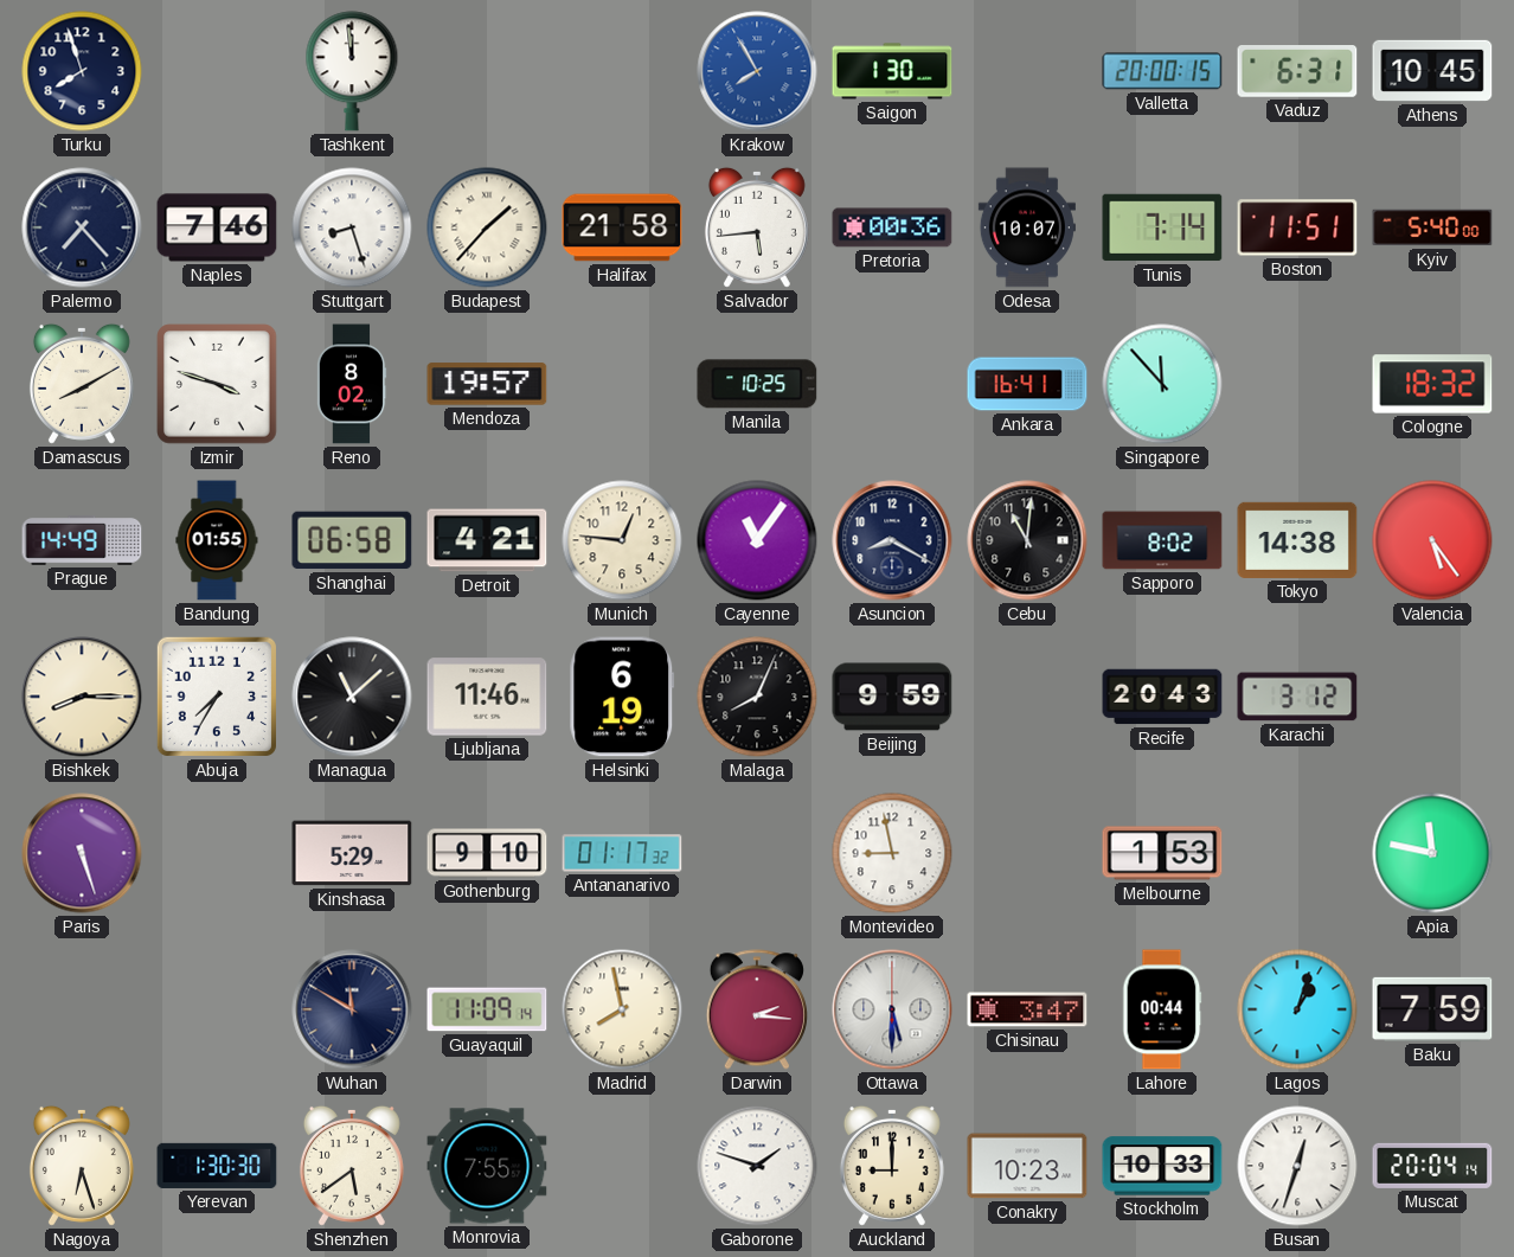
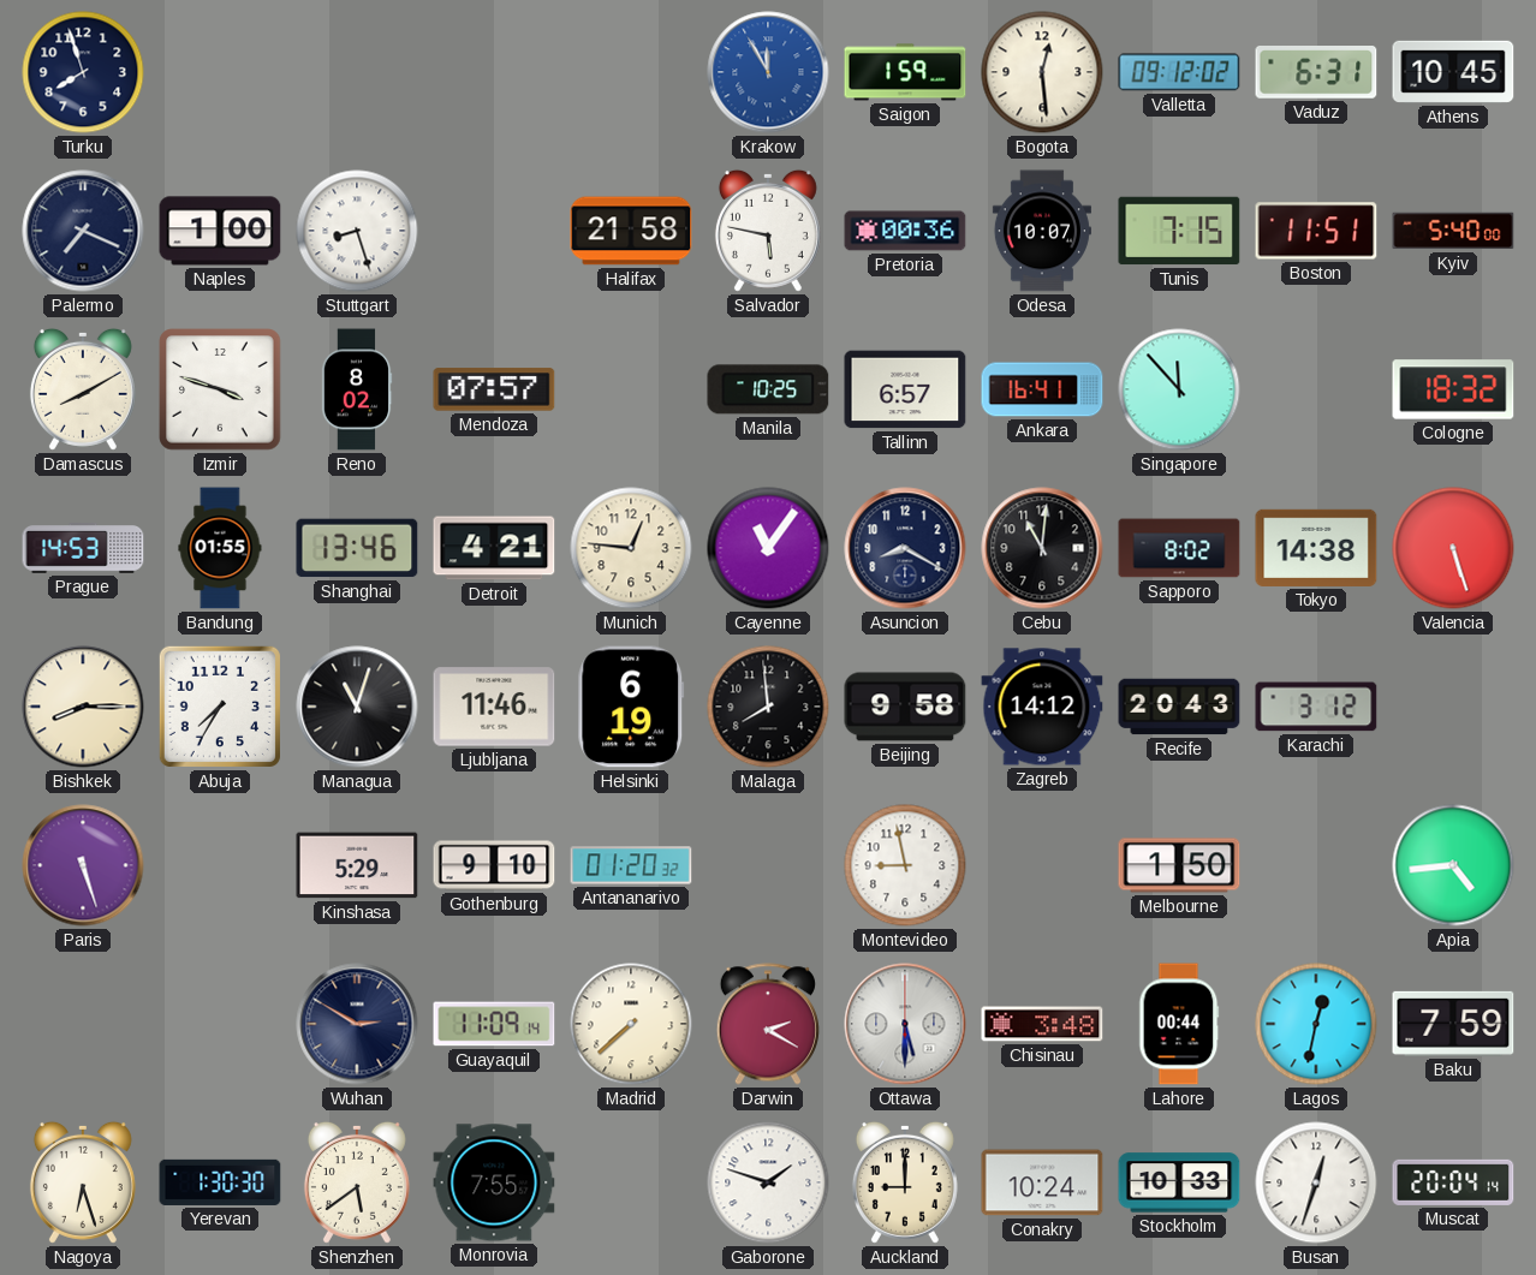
Tashkent: 11:59 -> none (352, 71)
Krakow: 7:55 -> 11:55 (768, 72)
Saigon: 1:30 -> 1:59 (905, 72)
Bogota: none -> 12:29 (1042, 72)
Valletta: 20:00 -> 09:12 (1179, 72)
Palermo: 7:23 -> 7:19 (83, 231)
Naples: 7:46 -> 1:00 (220, 231)
Budapest: 1:37 -> none (487, 227)
Salvador: 5:44 -> 5:47 (768, 231)
Tunis: 7:14 -> 7:15 (1179, 231)
Mendoza: 19:57 -> 07:57 (494, 389)
Tallinn: none -> 6:57 (905, 389)
Prague: 14:49 -> 14:53 (83, 549)
Shanghai: 06:58 -> 13:46 (357, 548)
Valencia: 5:24 -> 5:27 (1453, 548)
Managua: 11:08 -> 11:03 (357, 707)
Malaga: 8:04 -> 7:59 (768, 707)
Beijing: 9:59 -> 9:58 (905, 707)
Zagreb: none -> 14:12 (1042, 707)
Antananarivo: 01:17 -> 01:20 (631, 865)
Melbourne: 1:53 -> 1:50 (1179, 865)
Apia: 11:47 -> 4:44 (1453, 865)
Wuhan: 11:50 -> 2:50 (357, 1024)
Madrid: 7:58 -> 7:38 (631, 1024)
Darwin: 2:16 -> 2:20 (768, 1024)
Chisinau: 3:47 -> 3:48 (1042, 1024)
Lagos: 1:03 -> 12:32 (1316, 1024)
Conakry: 10:23 -> 10:24 (1042, 1182)
